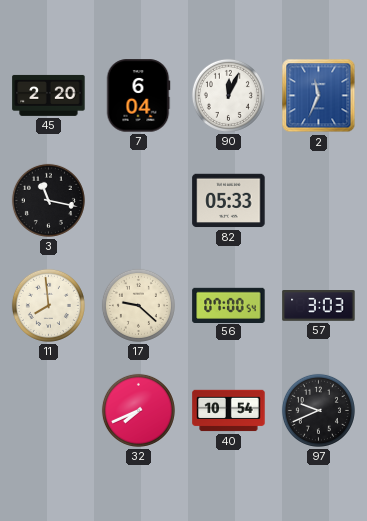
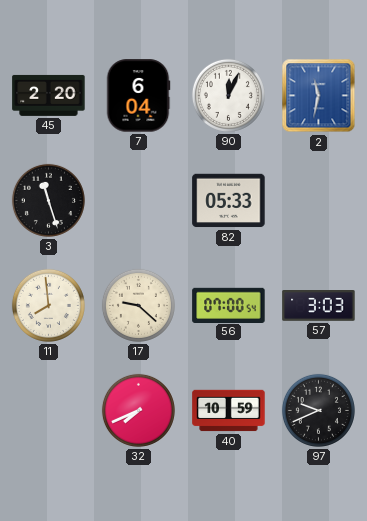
2: 11:34 -> 11:32 (319, 96)
3: 11:17 -> 11:27 (48, 200)
40: 10:54 -> 10:59 (229, 411)
